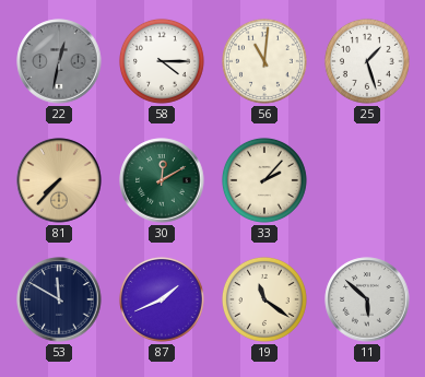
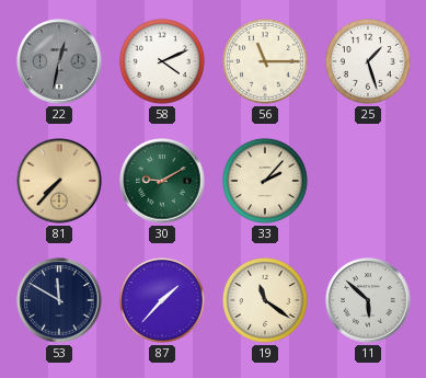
58: 4:15 -> 4:11 (162, 61)
56: 11:01 -> 11:15 (265, 61)
30: 12:10 -> 9:10 (162, 181)
87: 1:41 -> 1:37 (162, 300)
